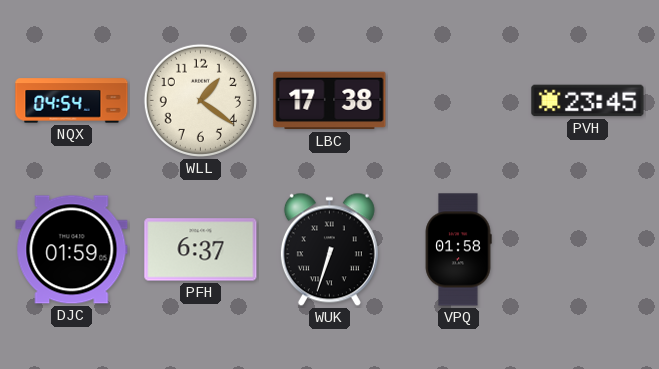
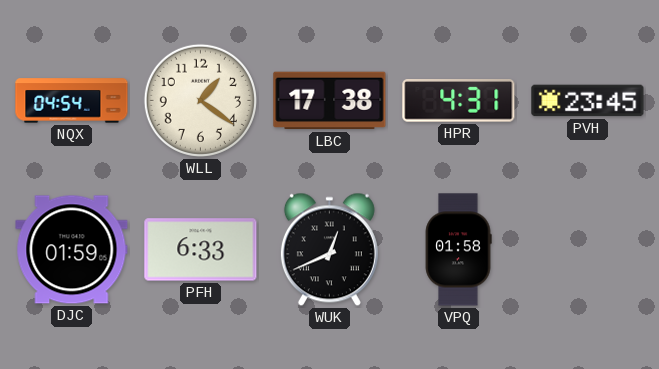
HPR: none -> 4:31 (459, 101)
PFH: 6:37 -> 6:33 (201, 250)
WUK: 6:33 -> 12:41 (329, 250)
